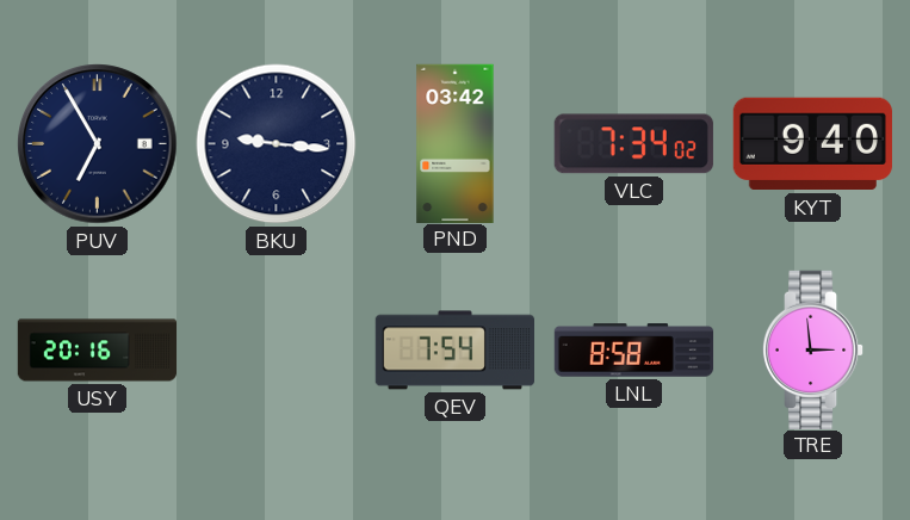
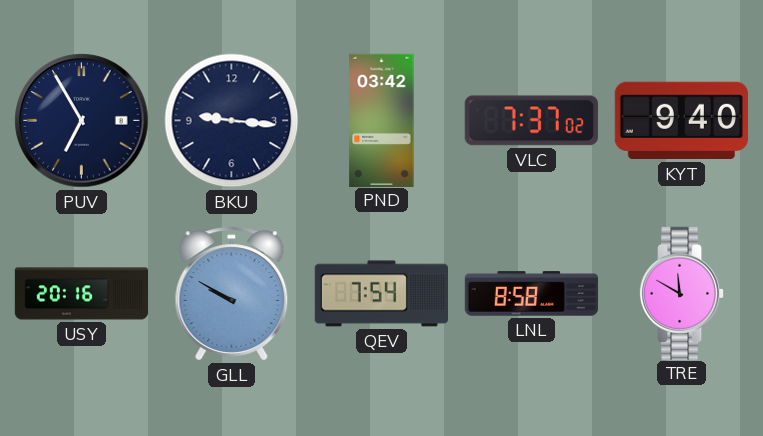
VLC: 7:34 -> 7:37 (531, 121)
GLL: none -> 9:50 (232, 294)
TRE: 2:59 -> 11:50 (682, 293)
